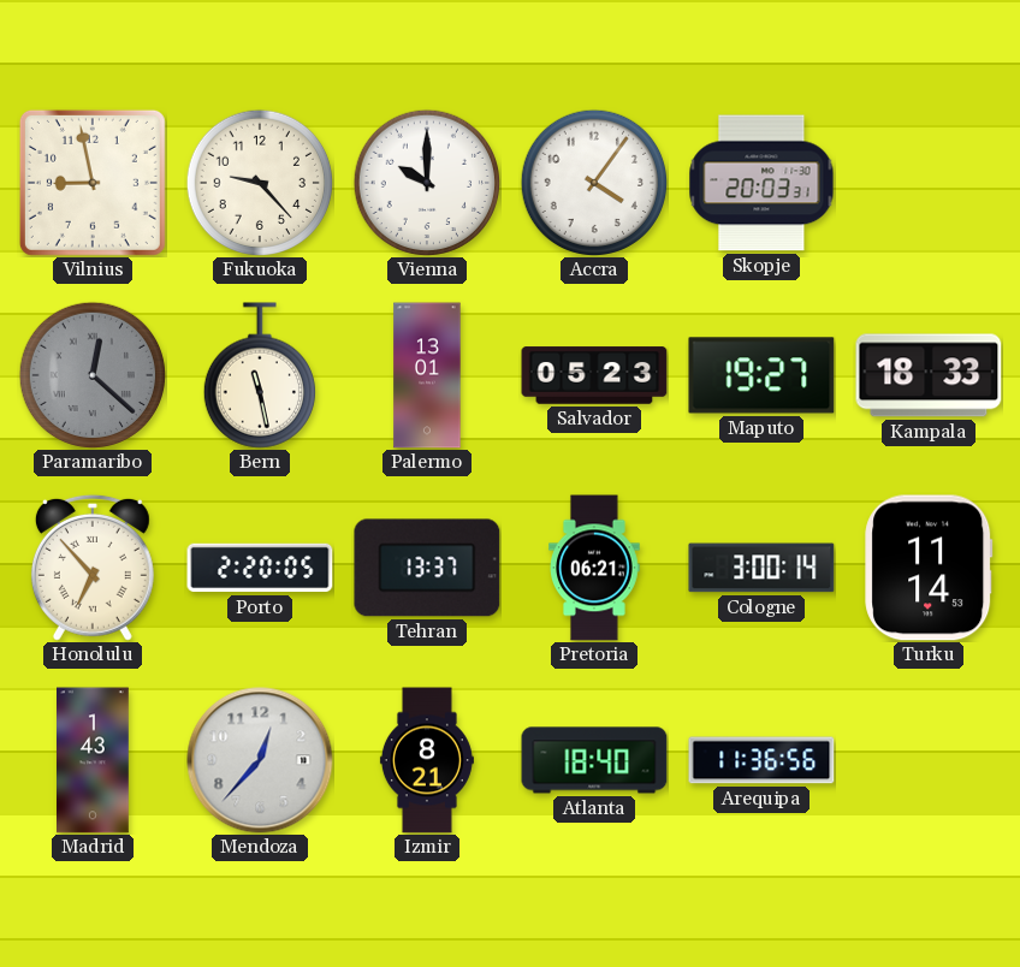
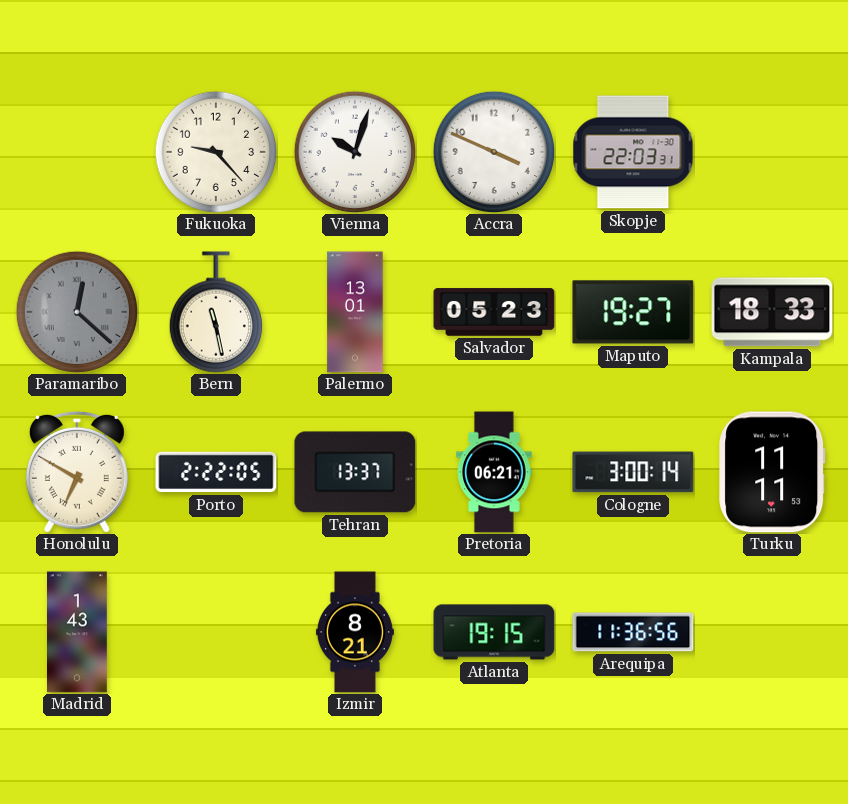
Vilnius: 8:58 -> none (93, 183)
Vienna: 10:00 -> 10:03 (354, 151)
Accra: 4:06 -> 3:49 (493, 151)
Skopje: 20:03 -> 22:03 (633, 152)
Honolulu: 6:53 -> 6:50 (77, 472)
Porto: 2:20 -> 2:22 (216, 472)
Turku: 11:14 -> 11:11 (772, 472)
Mendoza: 12:37 -> none (260, 760)
Atlanta: 18:40 -> 19:15 (494, 632)
